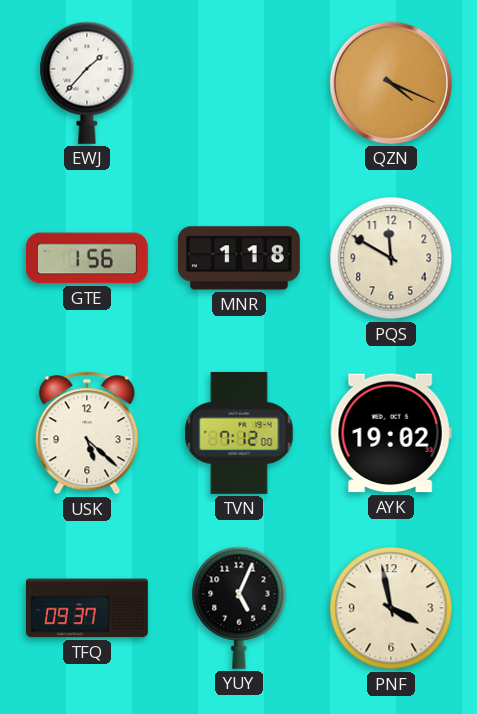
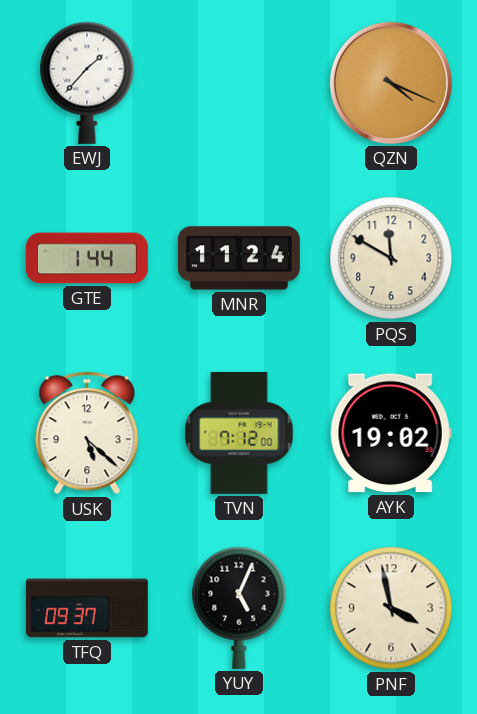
GTE: 1:56 -> 1:44 (87, 258)
MNR: 1:18 -> 11:24 (239, 258)
